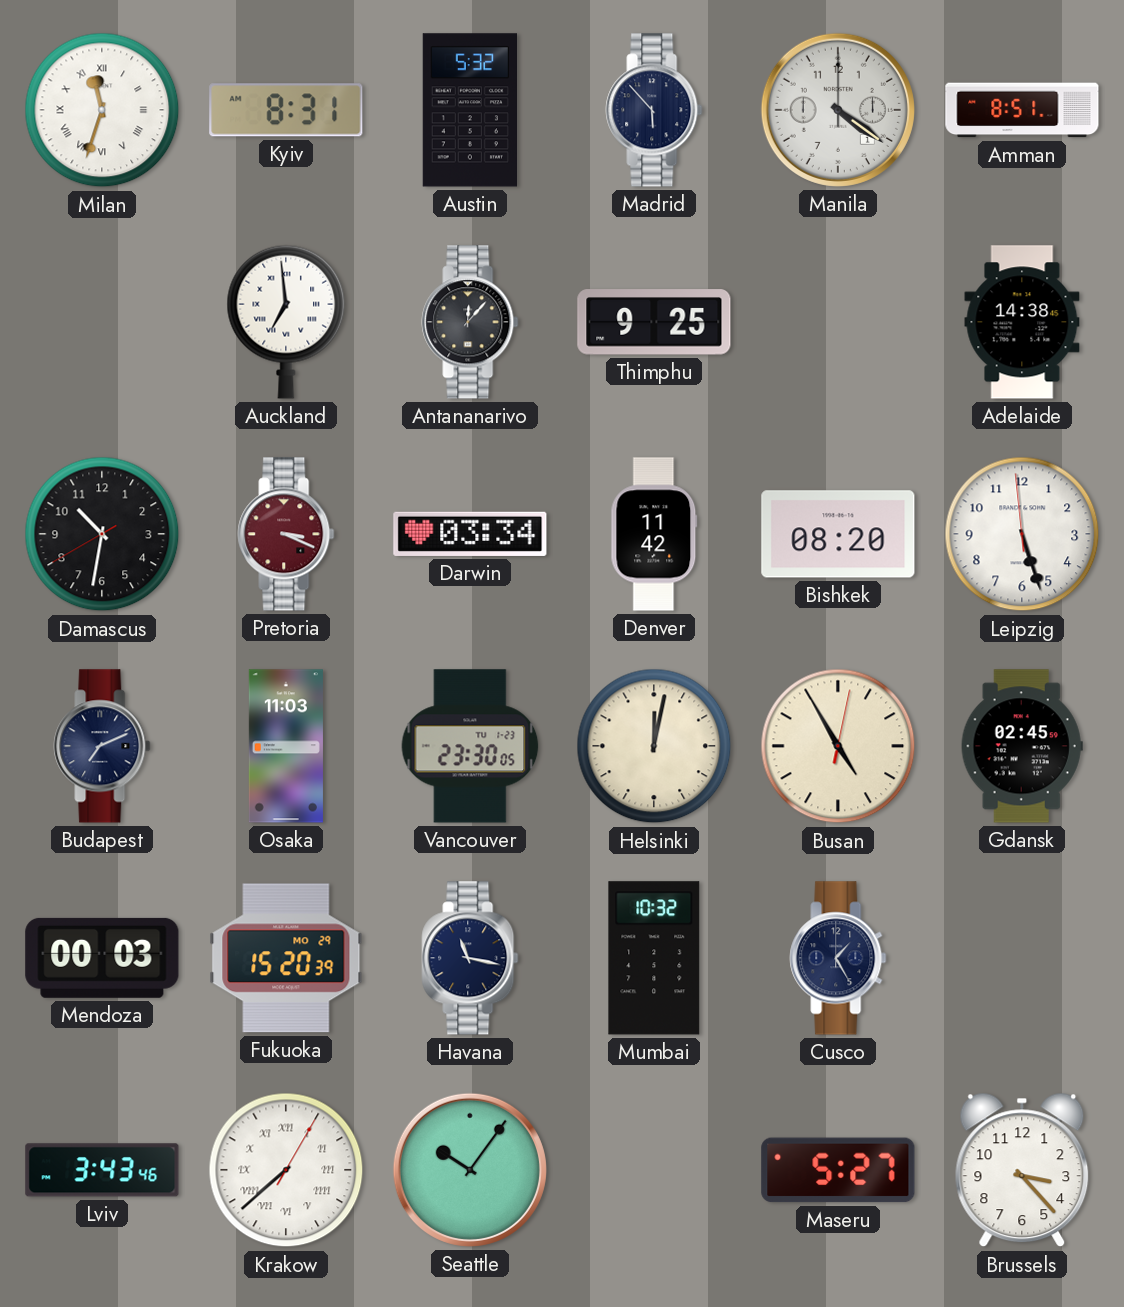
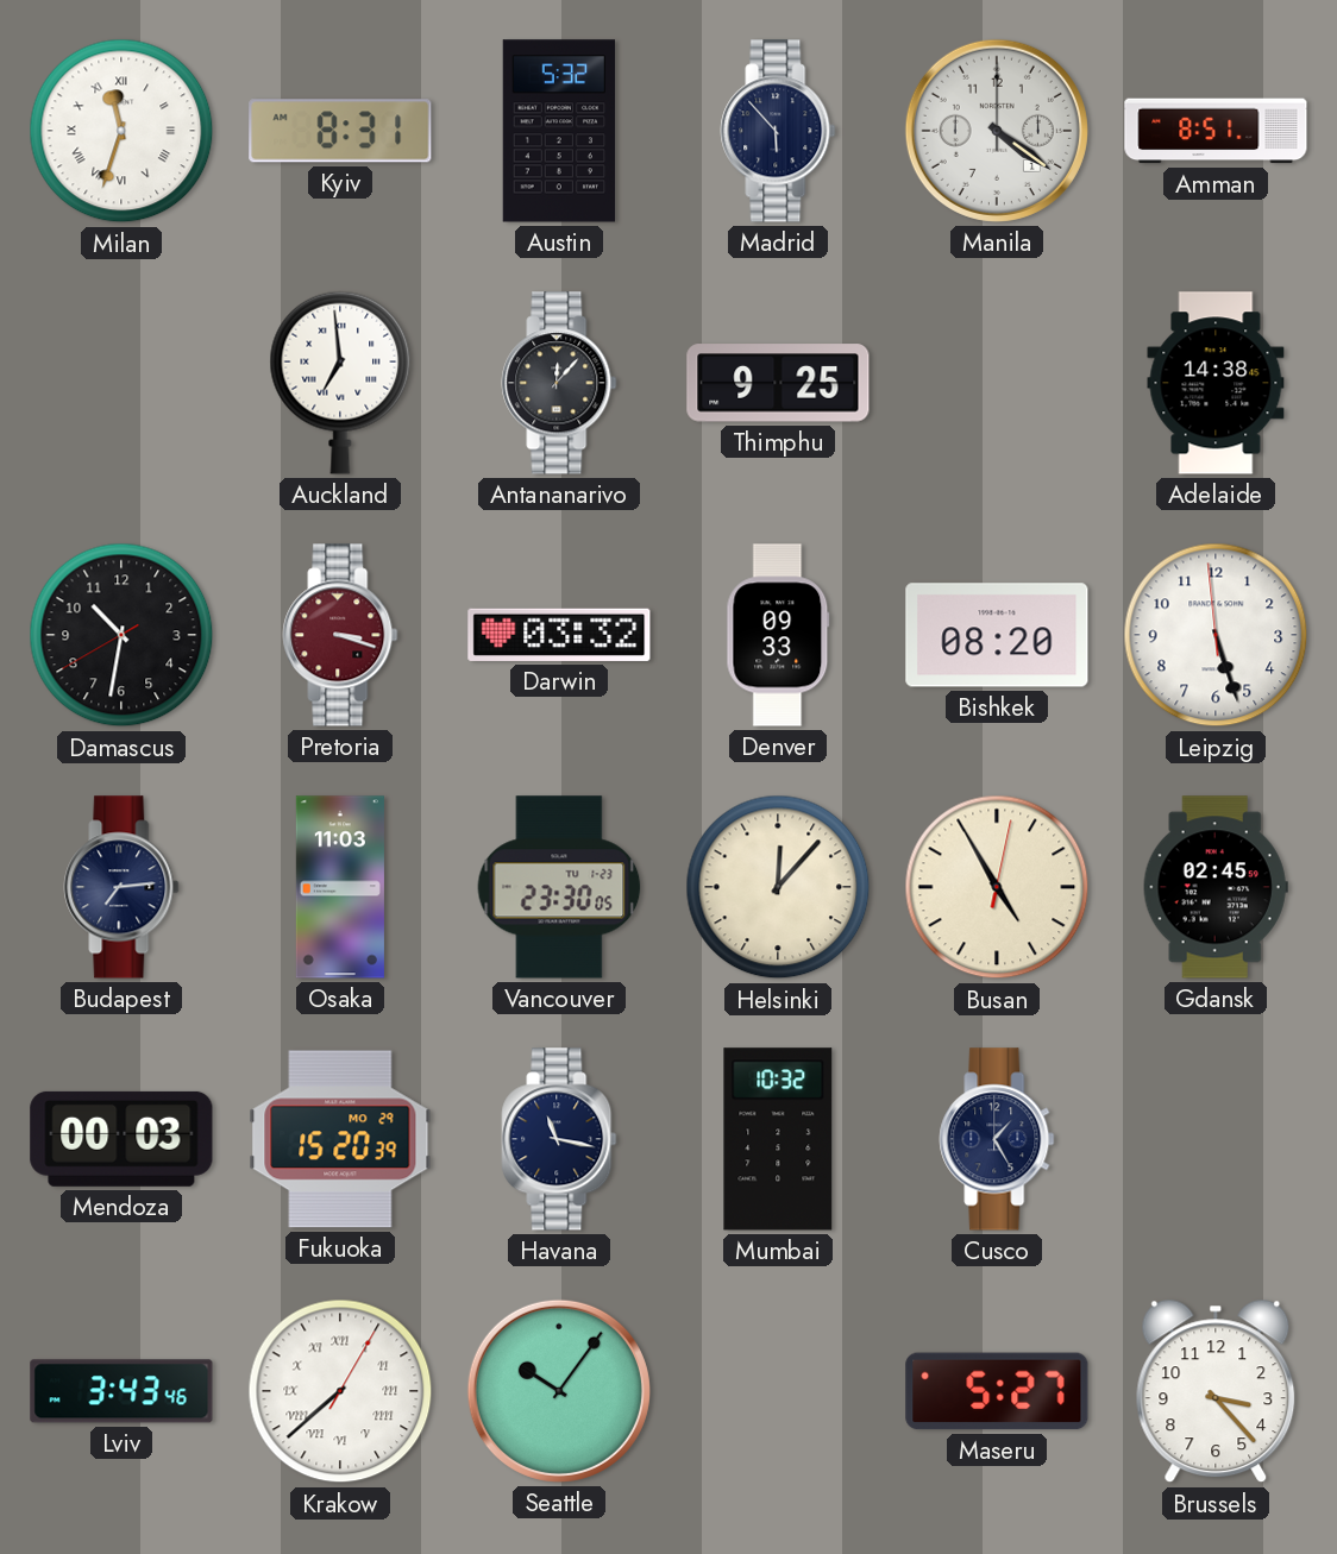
Pretoria: 3:19 -> 3:18 (340, 635)
Darwin: 03:34 -> 03:32 (559, 635)
Denver: 11:42 -> 09:33 (778, 635)
Budapest: 7:11 -> 7:14 (121, 887)
Helsinki: 12:02 -> 12:07 (778, 887)
